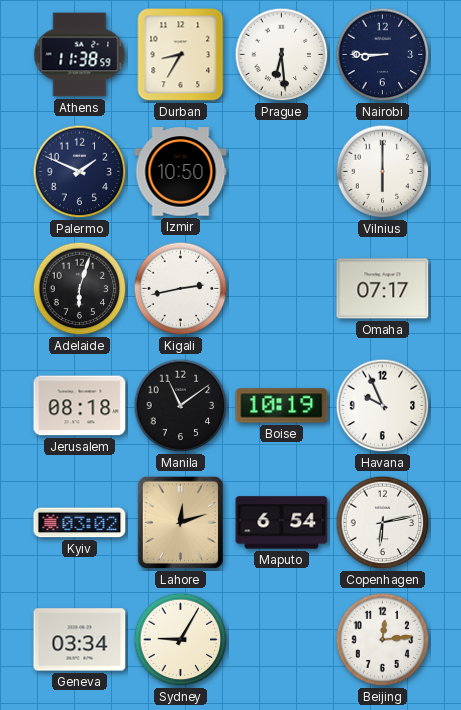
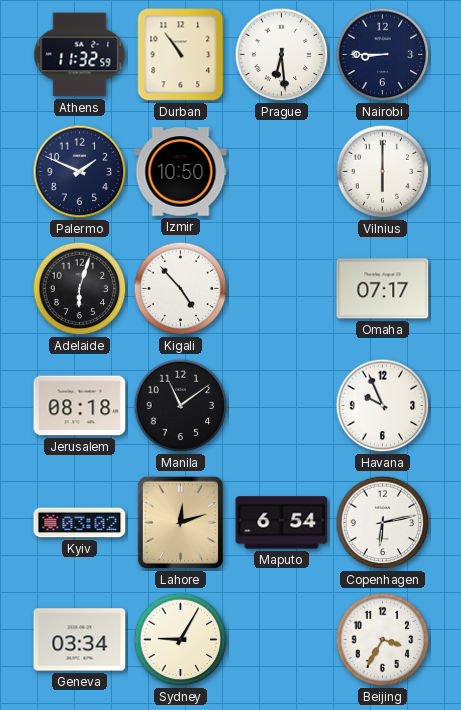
Athens: 11:38 -> 11:32 (80, 55)
Durban: 8:35 -> 10:54 (181, 55)
Kigali: 2:43 -> 4:53 (181, 289)
Boise: 10:19 -> none (282, 406)
Beijing: 12:14 -> 3:35 (383, 640)
